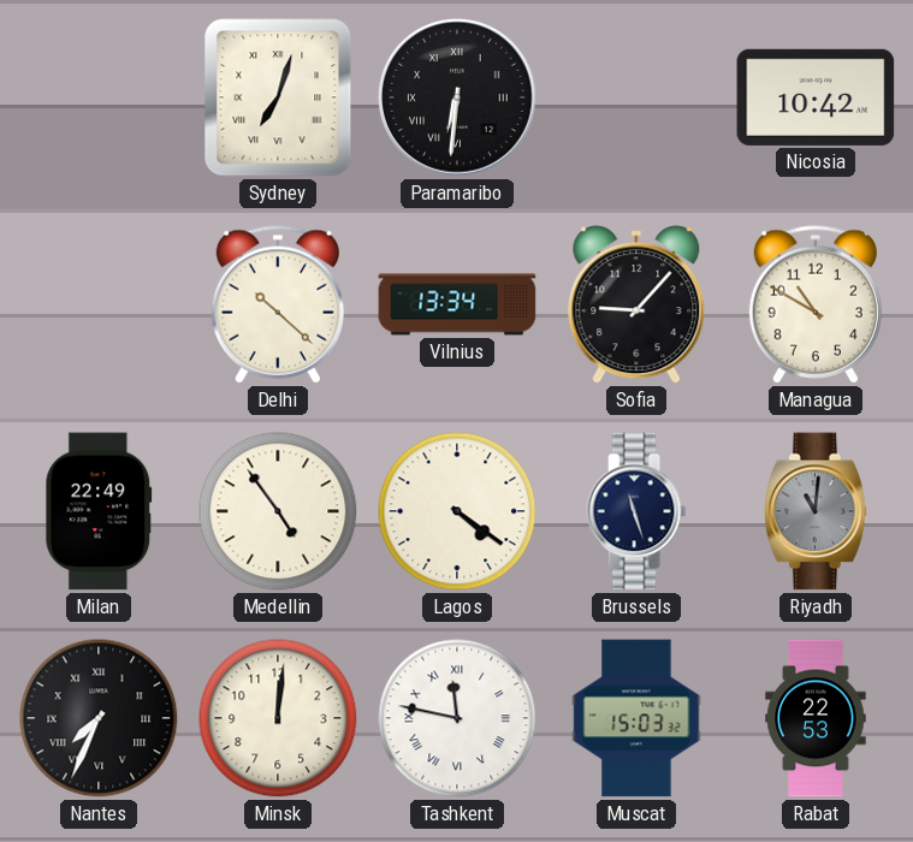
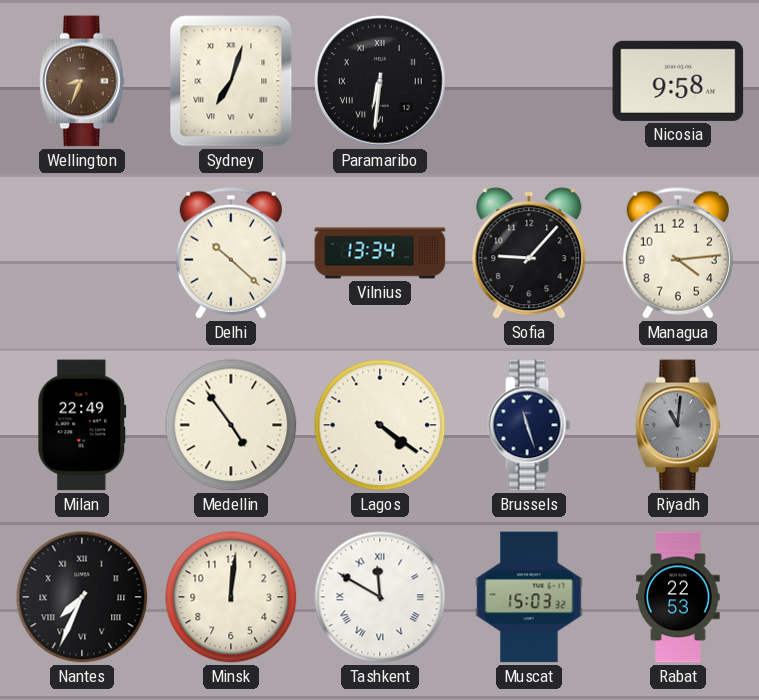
Wellington: none -> 8:34 (83, 81)
Nicosia: 10:42 -> 9:58 (678, 81)
Managua: 10:50 -> 4:14 (678, 253)
Tashkent: 11:47 -> 11:50 (380, 597)
